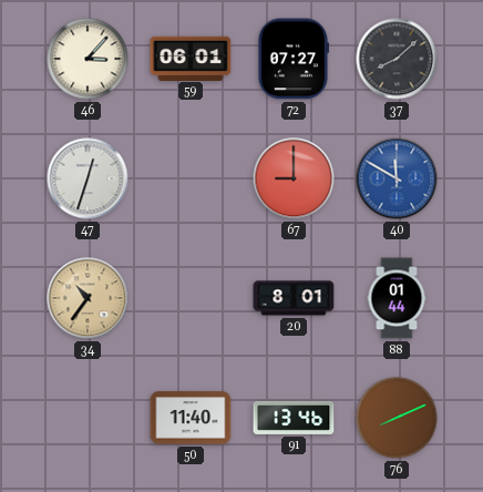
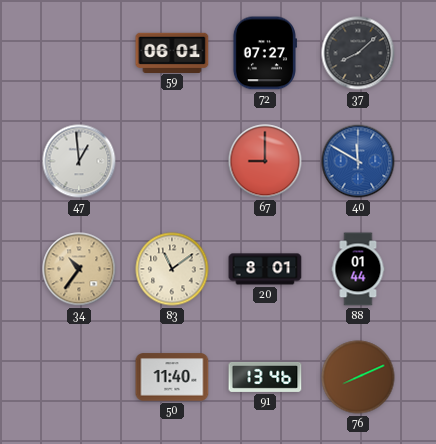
46: 3:07 -> none (88, 59)
47: 12:33 -> 12:59 (79, 161)
83: none -> 11:09 (172, 269)
